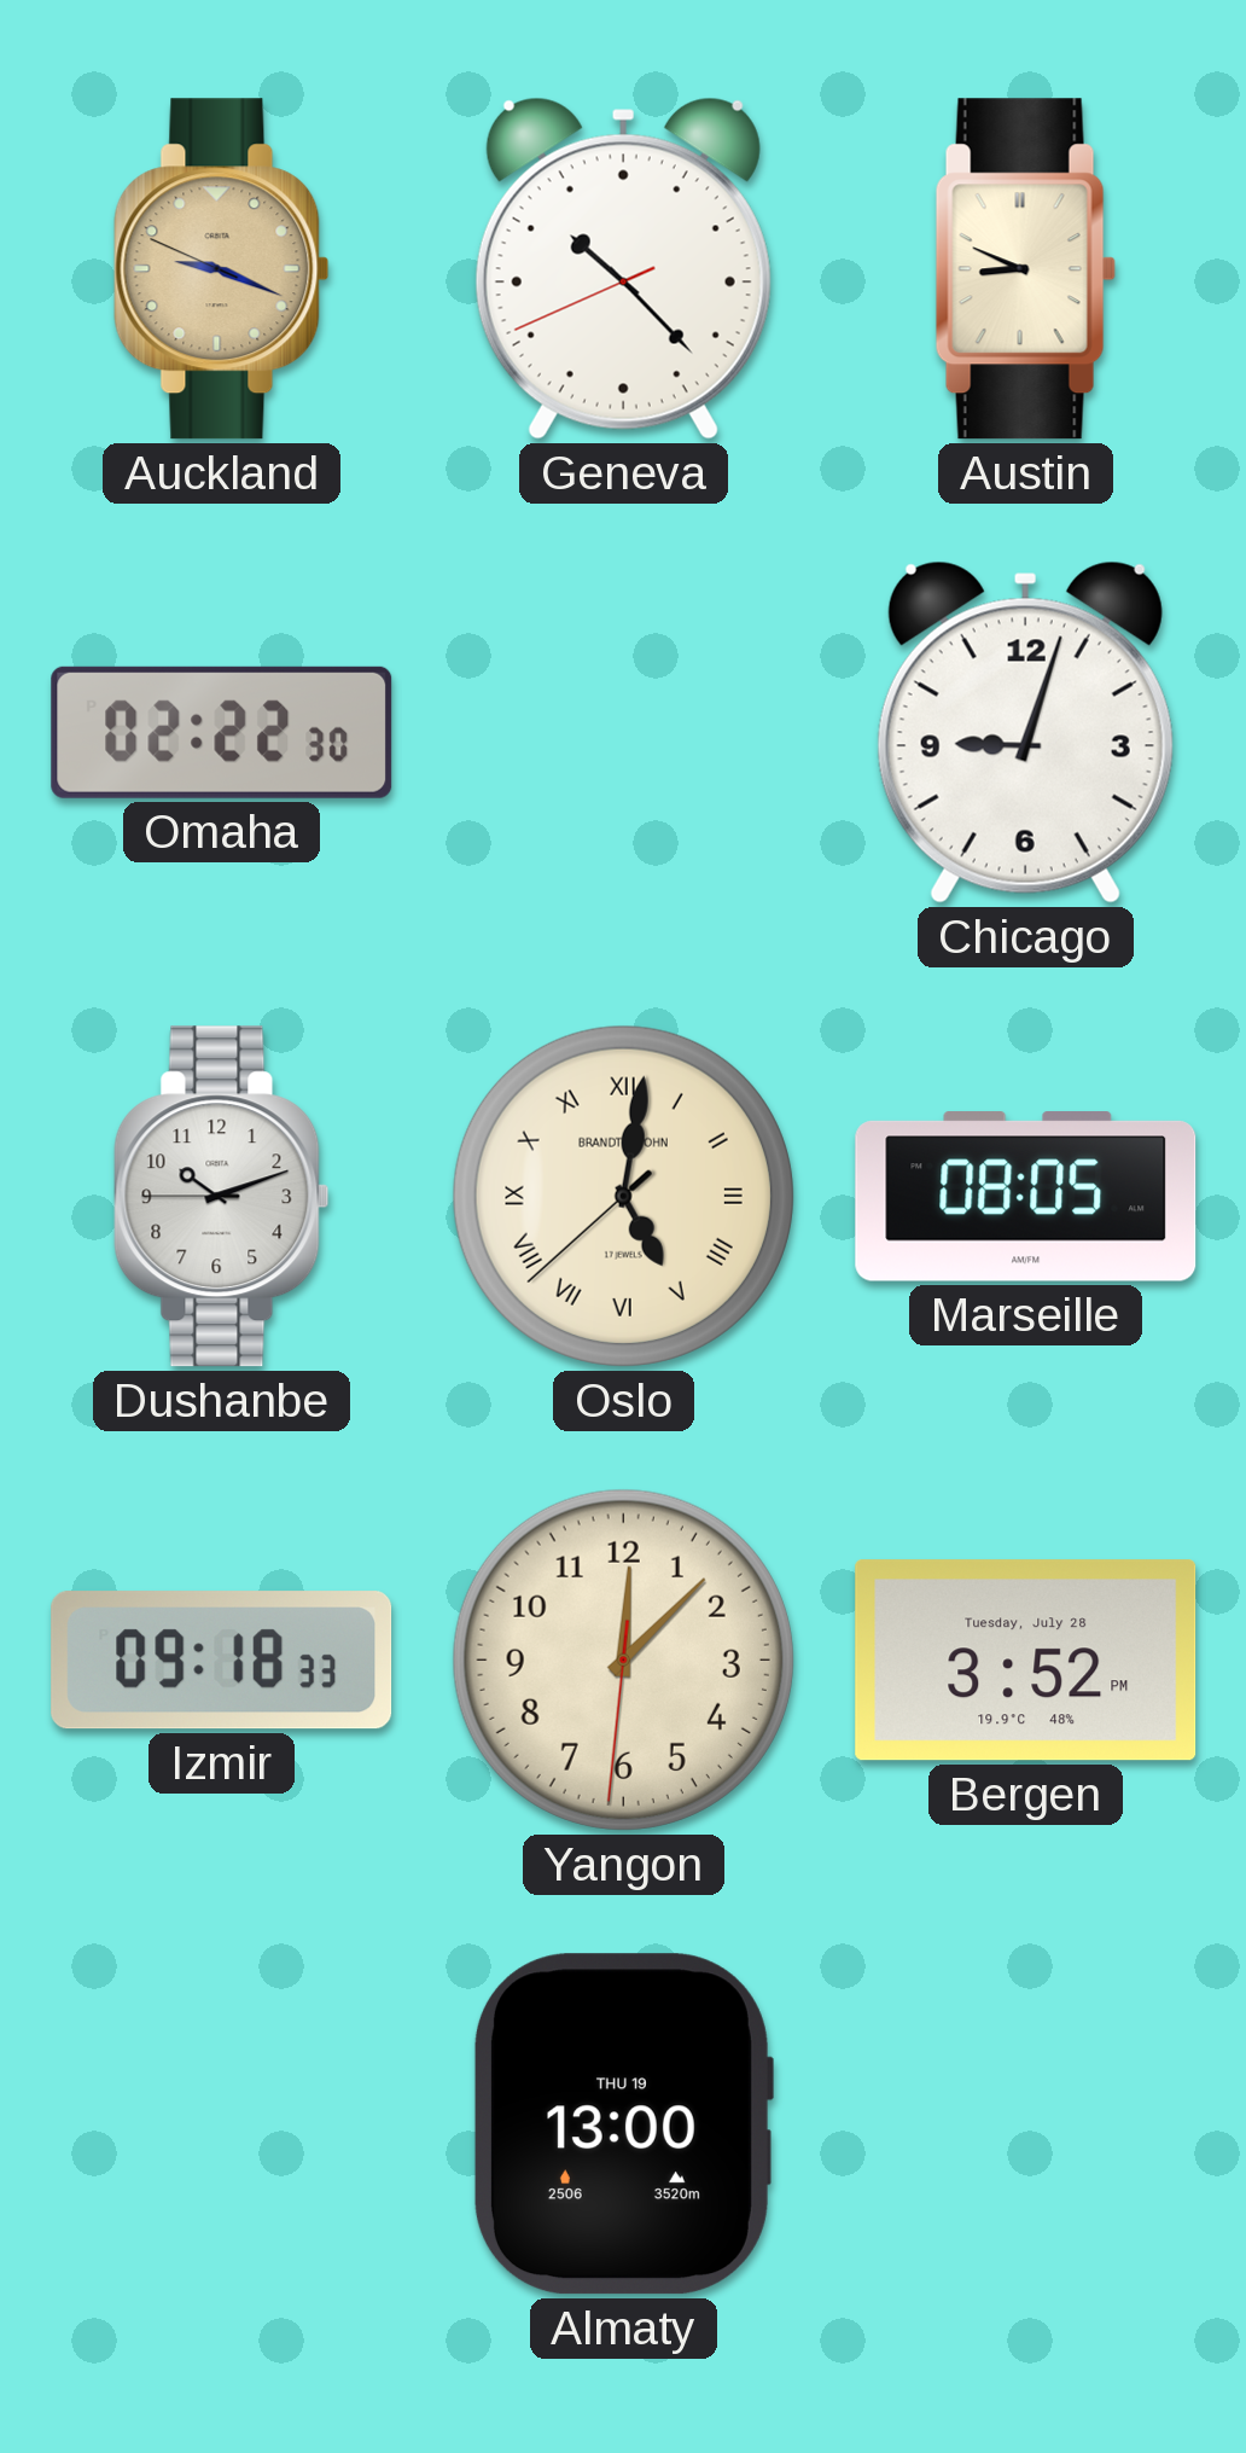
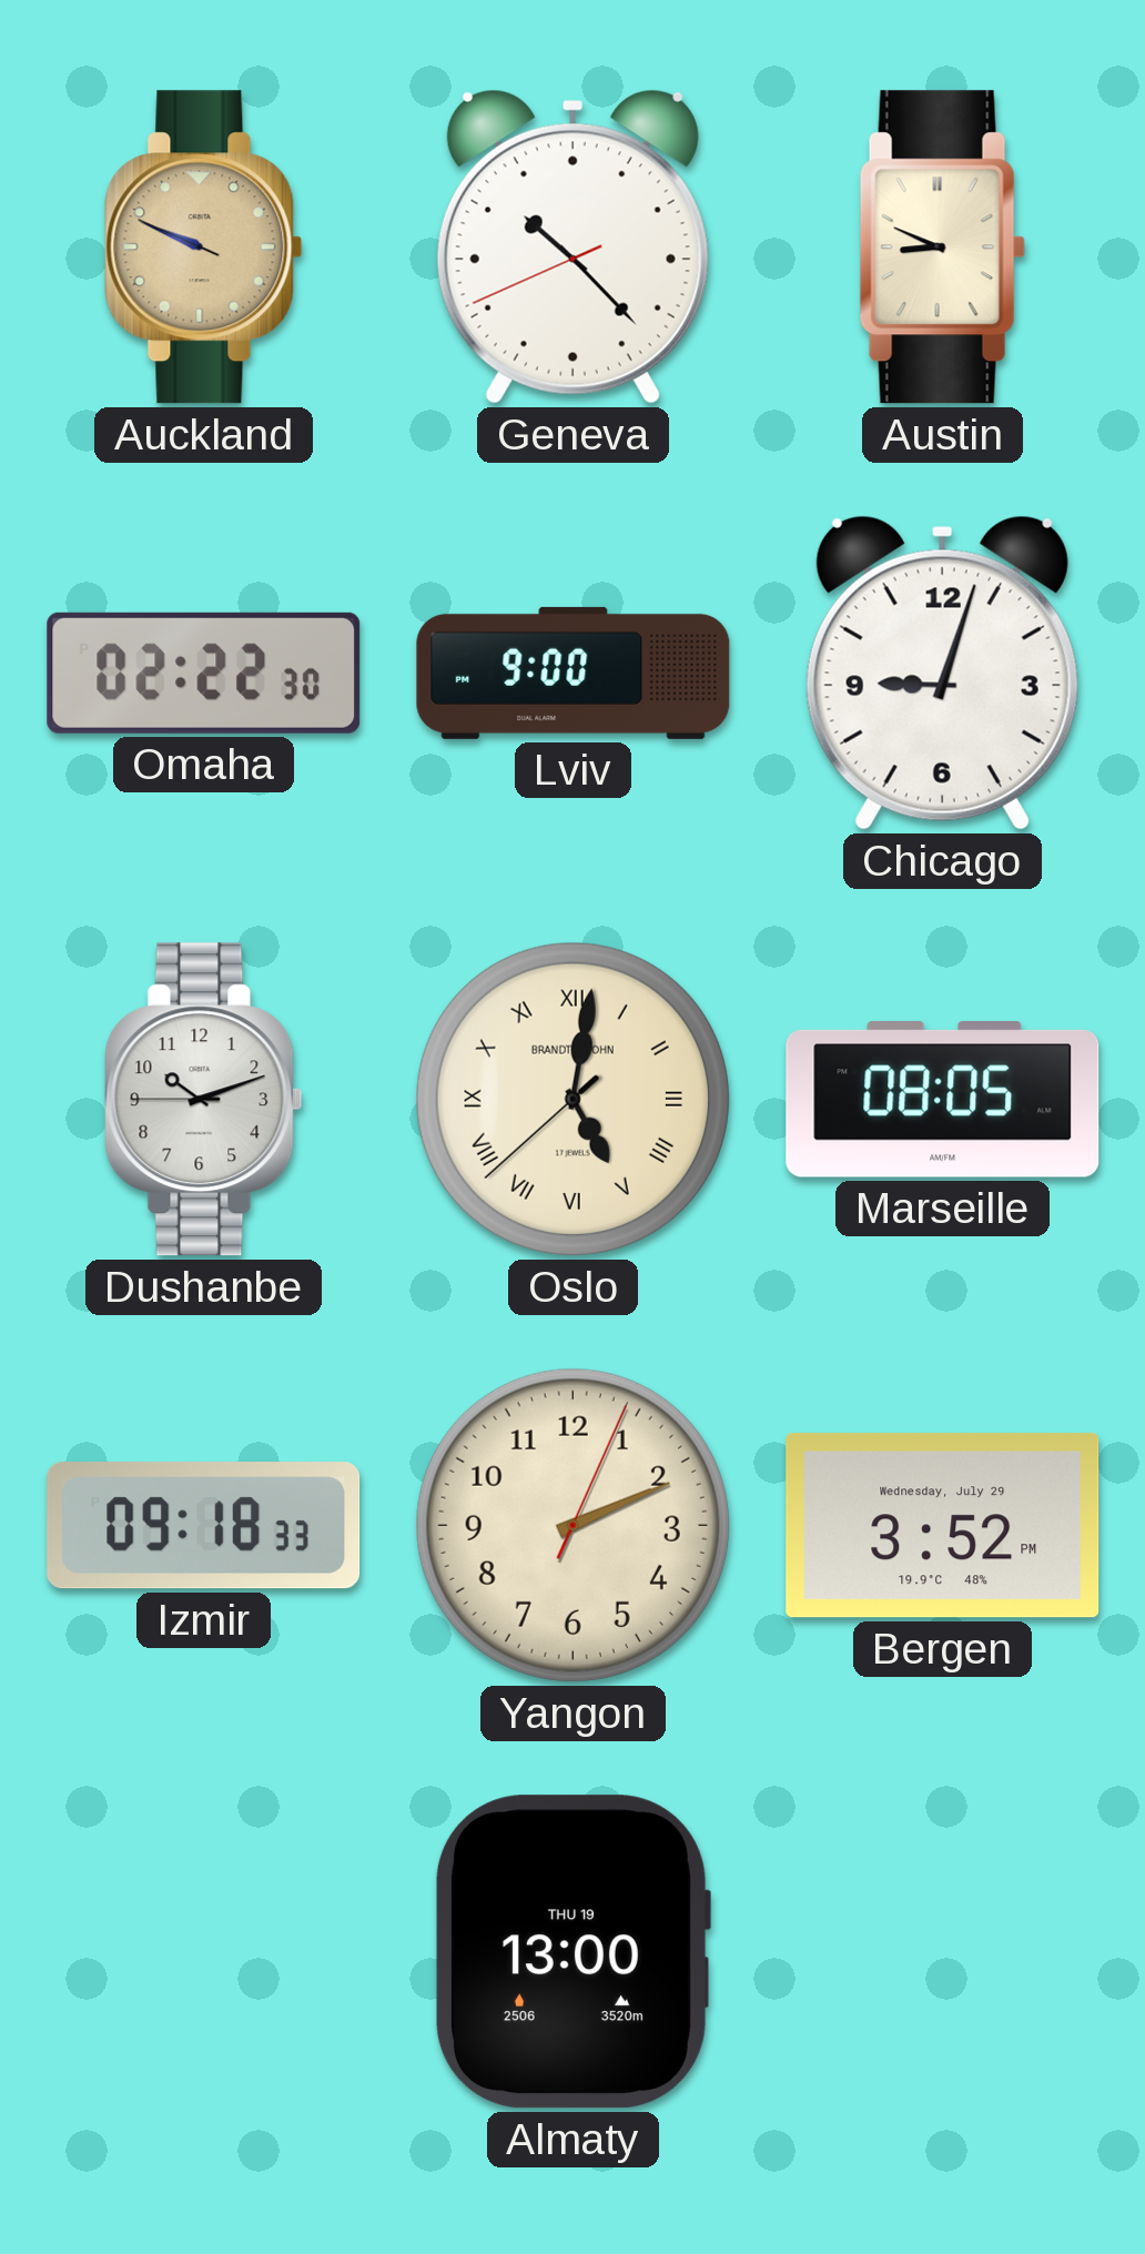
Auckland: 9:18 -> 9:48 (204, 247)
Lviv: none -> 9:00 (574, 673)
Yangon: 12:07 -> 2:11 (572, 1525)
Bergen date: Tuesday, July 28 -> Wednesday, July 29 (943, 1526)
